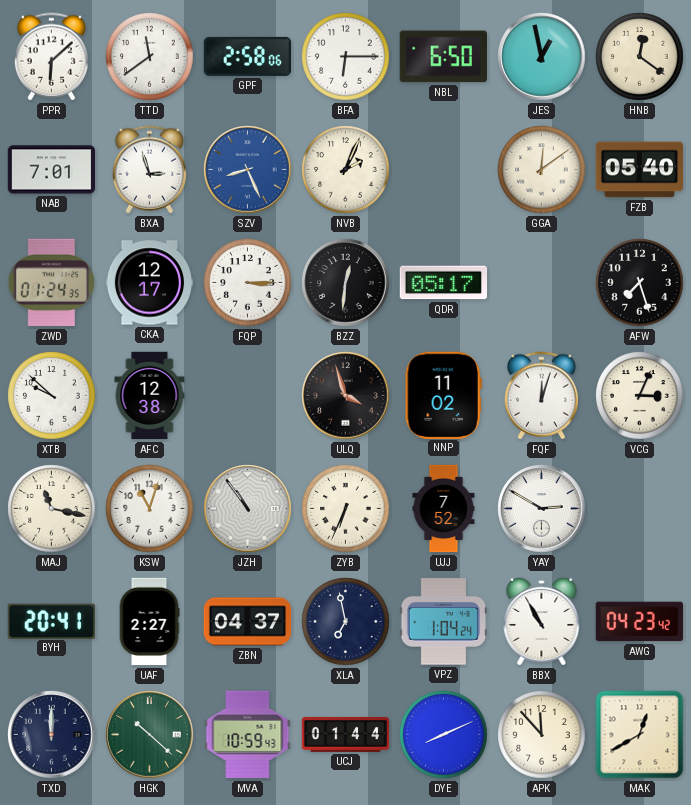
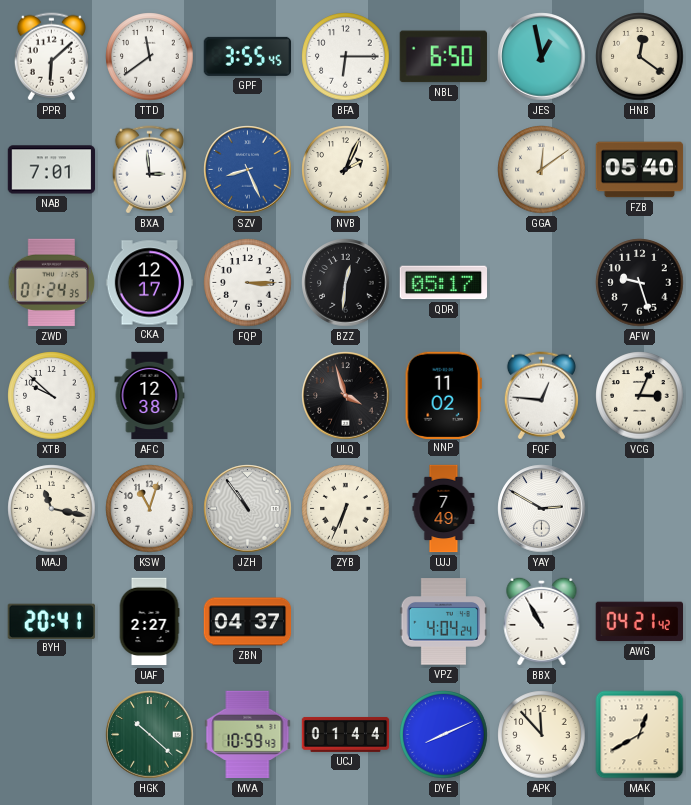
GPF: 2:58 -> 3:55 (248, 56)
BXA: 2:57 -> 2:59 (149, 170)
AFW: 7:27 -> 9:27 (640, 283)
FQF: 12:03 -> 12:46 (541, 396)
UJJ: 7:52 -> 7:49 (444, 509)
XLA: 6:58 -> none (346, 622)
VPZ: 1:04 -> 4:04 (444, 622)
AWG: 04:23 -> 04:21 (639, 622)
TXD: 12:00 -> none (52, 735)
